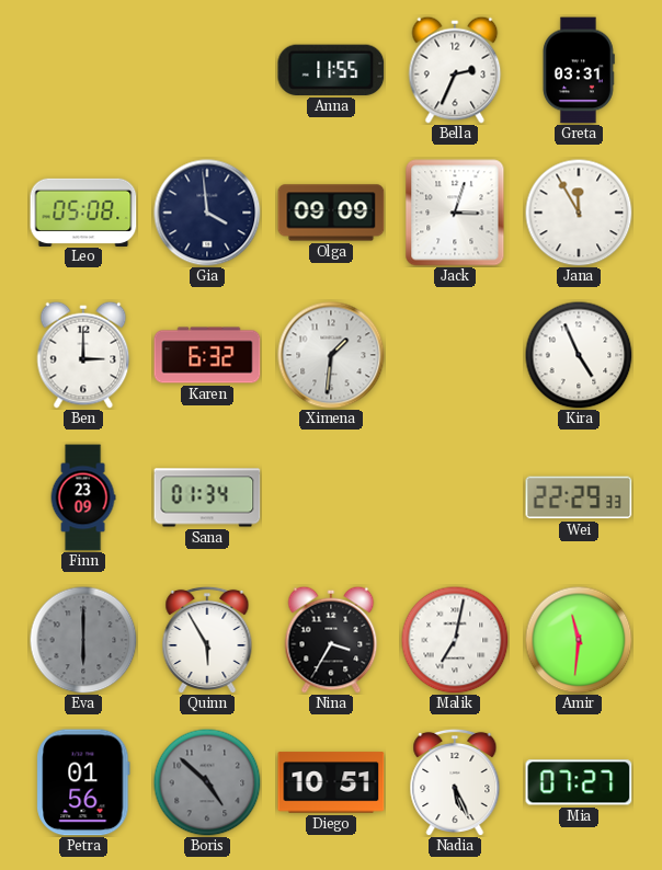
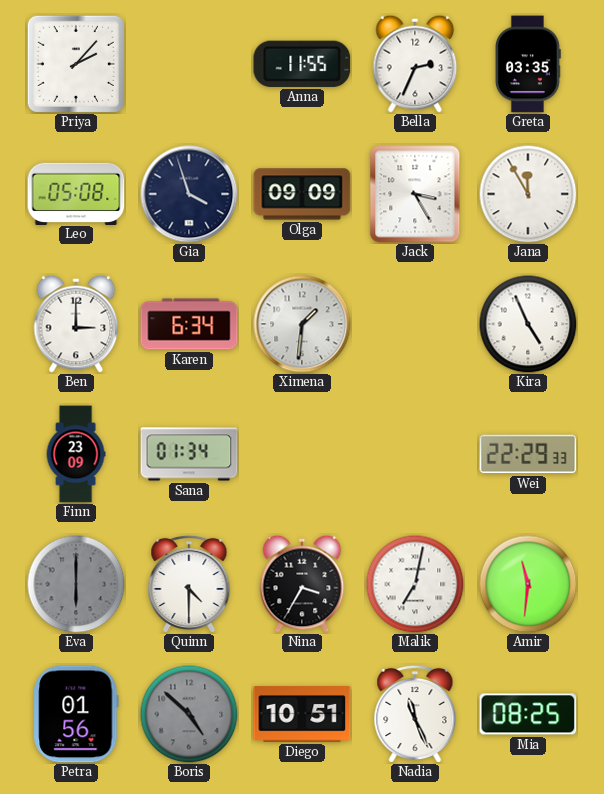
Priya: none -> 2:07 (76, 64)
Greta: 03:31 -> 03:35 (528, 64)
Gia: 3:59 -> 3:57 (189, 194)
Jack: 3:03 -> 3:25 (415, 194)
Karen: 6:32 -> 6:34 (189, 324)
Quinn: 5:55 -> 4:30 (189, 583)
Nadia: 5:26 -> 11:26 (415, 713)
Mia: 07:27 -> 08:25 (528, 714)
